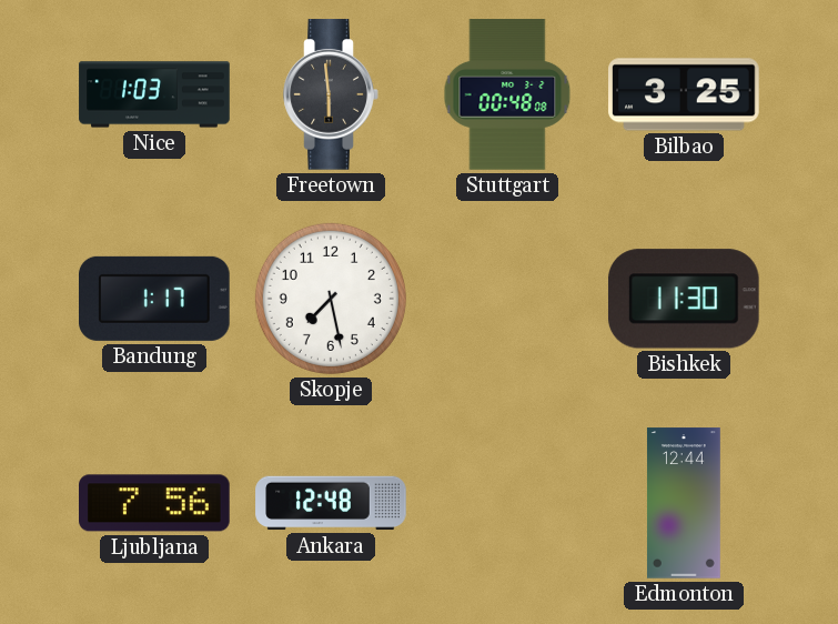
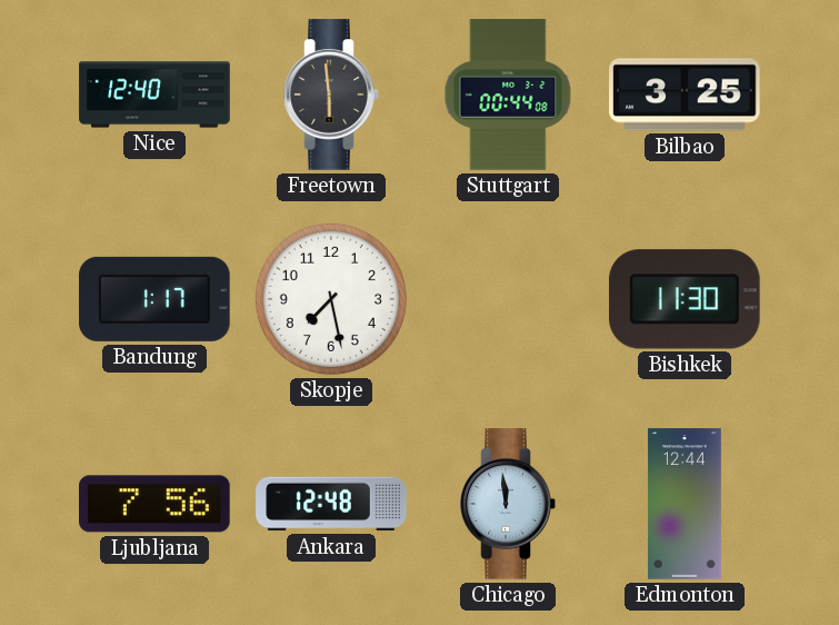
Nice: 1:03 -> 12:40 (154, 95)
Stuttgart: 00:48 -> 00:44 (508, 95)
Chicago: none -> 11:59 (508, 504)
